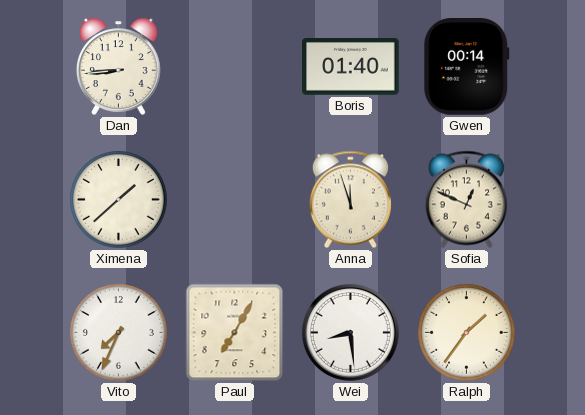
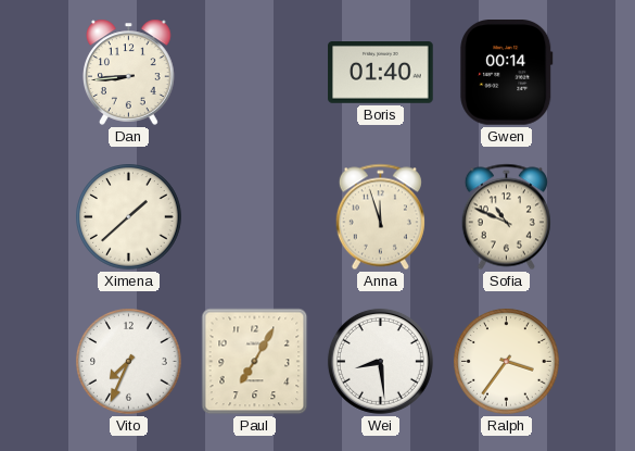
Sofia: 12:49 -> 10:49 (506, 217)
Ralph: 1:36 -> 3:36 (507, 362)
